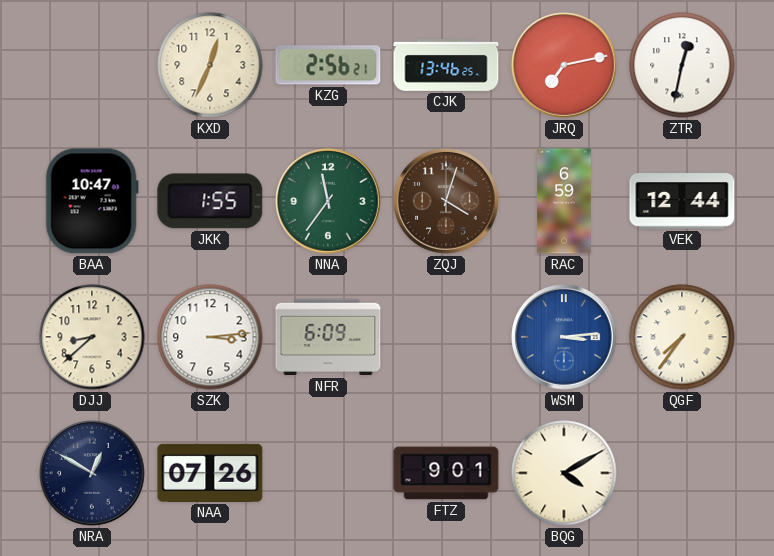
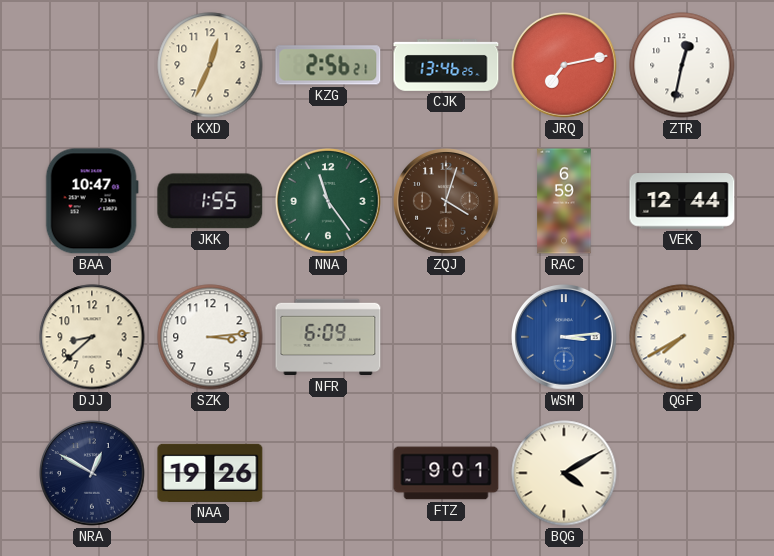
NNA: 11:36 -> 11:24 (329, 202)
QGF: 7:36 -> 7:40 (682, 337)
NAA: 07:26 -> 19:26 (210, 473)
